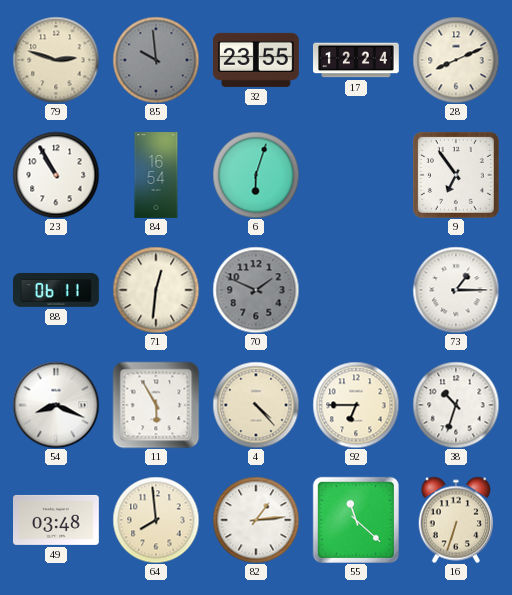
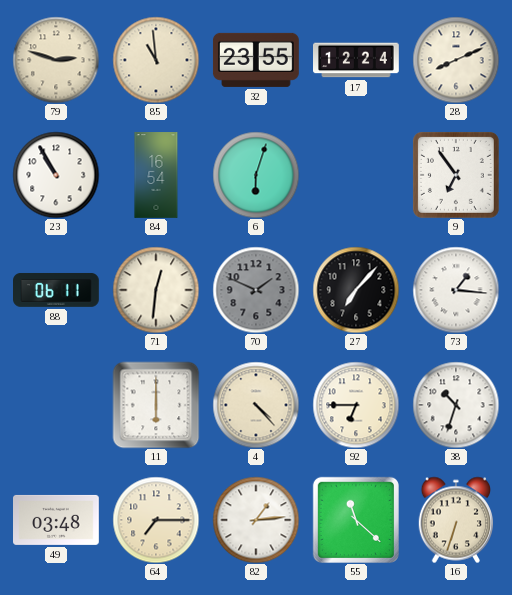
85: 9:59 -> 10:59 (156, 60)
85 dial: grey -> cream (156, 60)
27: none -> 7:07 (356, 290)
73: 1:15 -> 1:16 (456, 290)
54: 8:19 -> none (56, 405)
11: 5:55 -> 6:00 (156, 405)
64: 7:59 -> 7:15 (156, 520)
